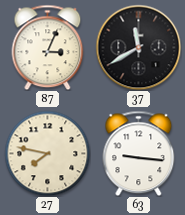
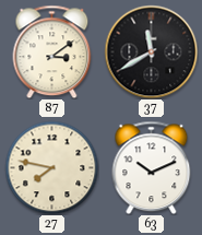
87: 3:04 -> 3:09 (52, 51)
63: 9:16 -> 10:11 (152, 167)
